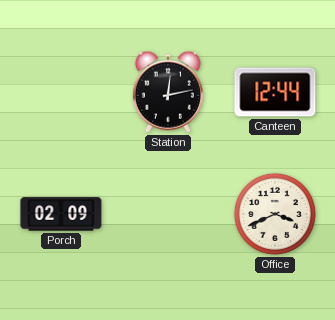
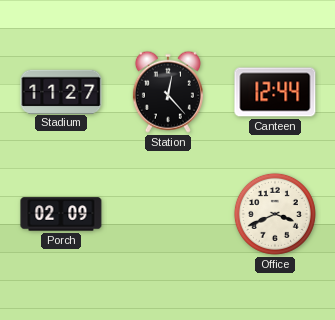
Stadium: none -> 11:27 (61, 91)
Station: 12:13 -> 12:23 (168, 92)
